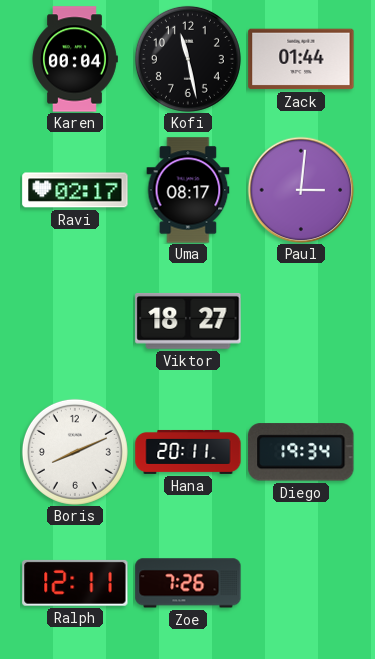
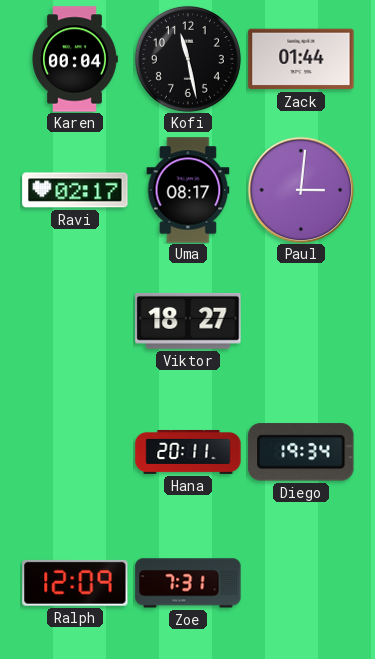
Boris: 8:11 -> none (75, 452)
Ralph: 12:11 -> 12:09 (75, 583)
Zoe: 7:26 -> 7:31 (188, 583)
